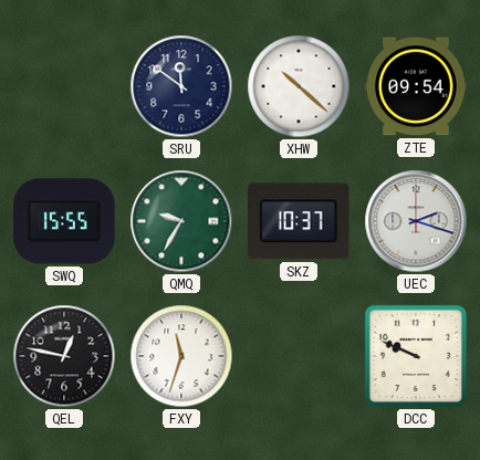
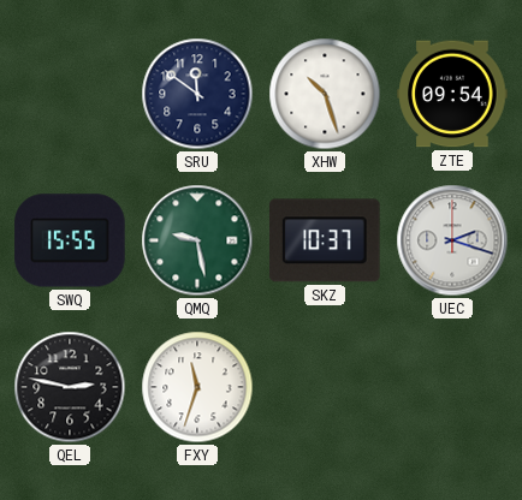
XHW: 10:22 -> 10:27 (325, 94)
QMQ: 9:35 -> 9:28 (197, 240)
QEL: 12:47 -> 2:47 (70, 387)
DCC: 9:49 -> none (416, 356)
